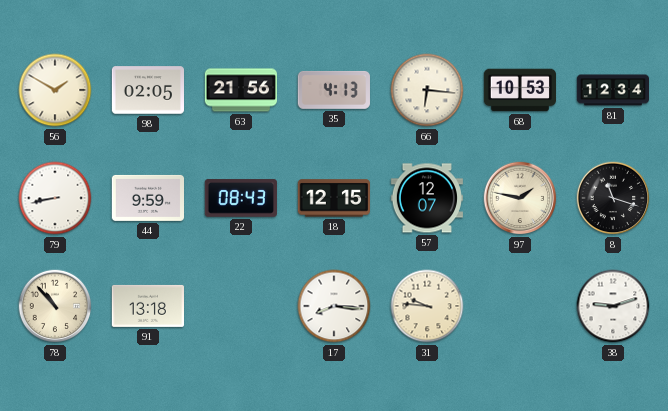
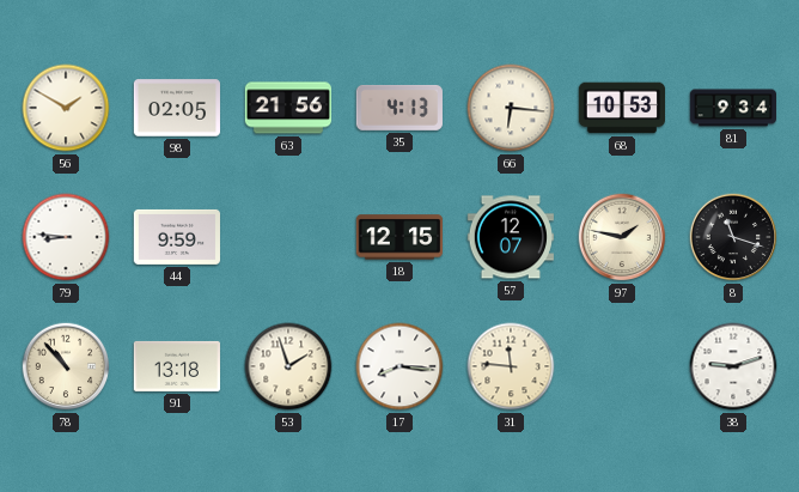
81: 12:34 -> 9:34 (733, 108)
79: 8:43 -> 8:46 (66, 237)
22: 08:43 -> none (241, 198)
53: none -> 1:57 (288, 366)
31: 9:46 -> 11:46 (511, 366)
